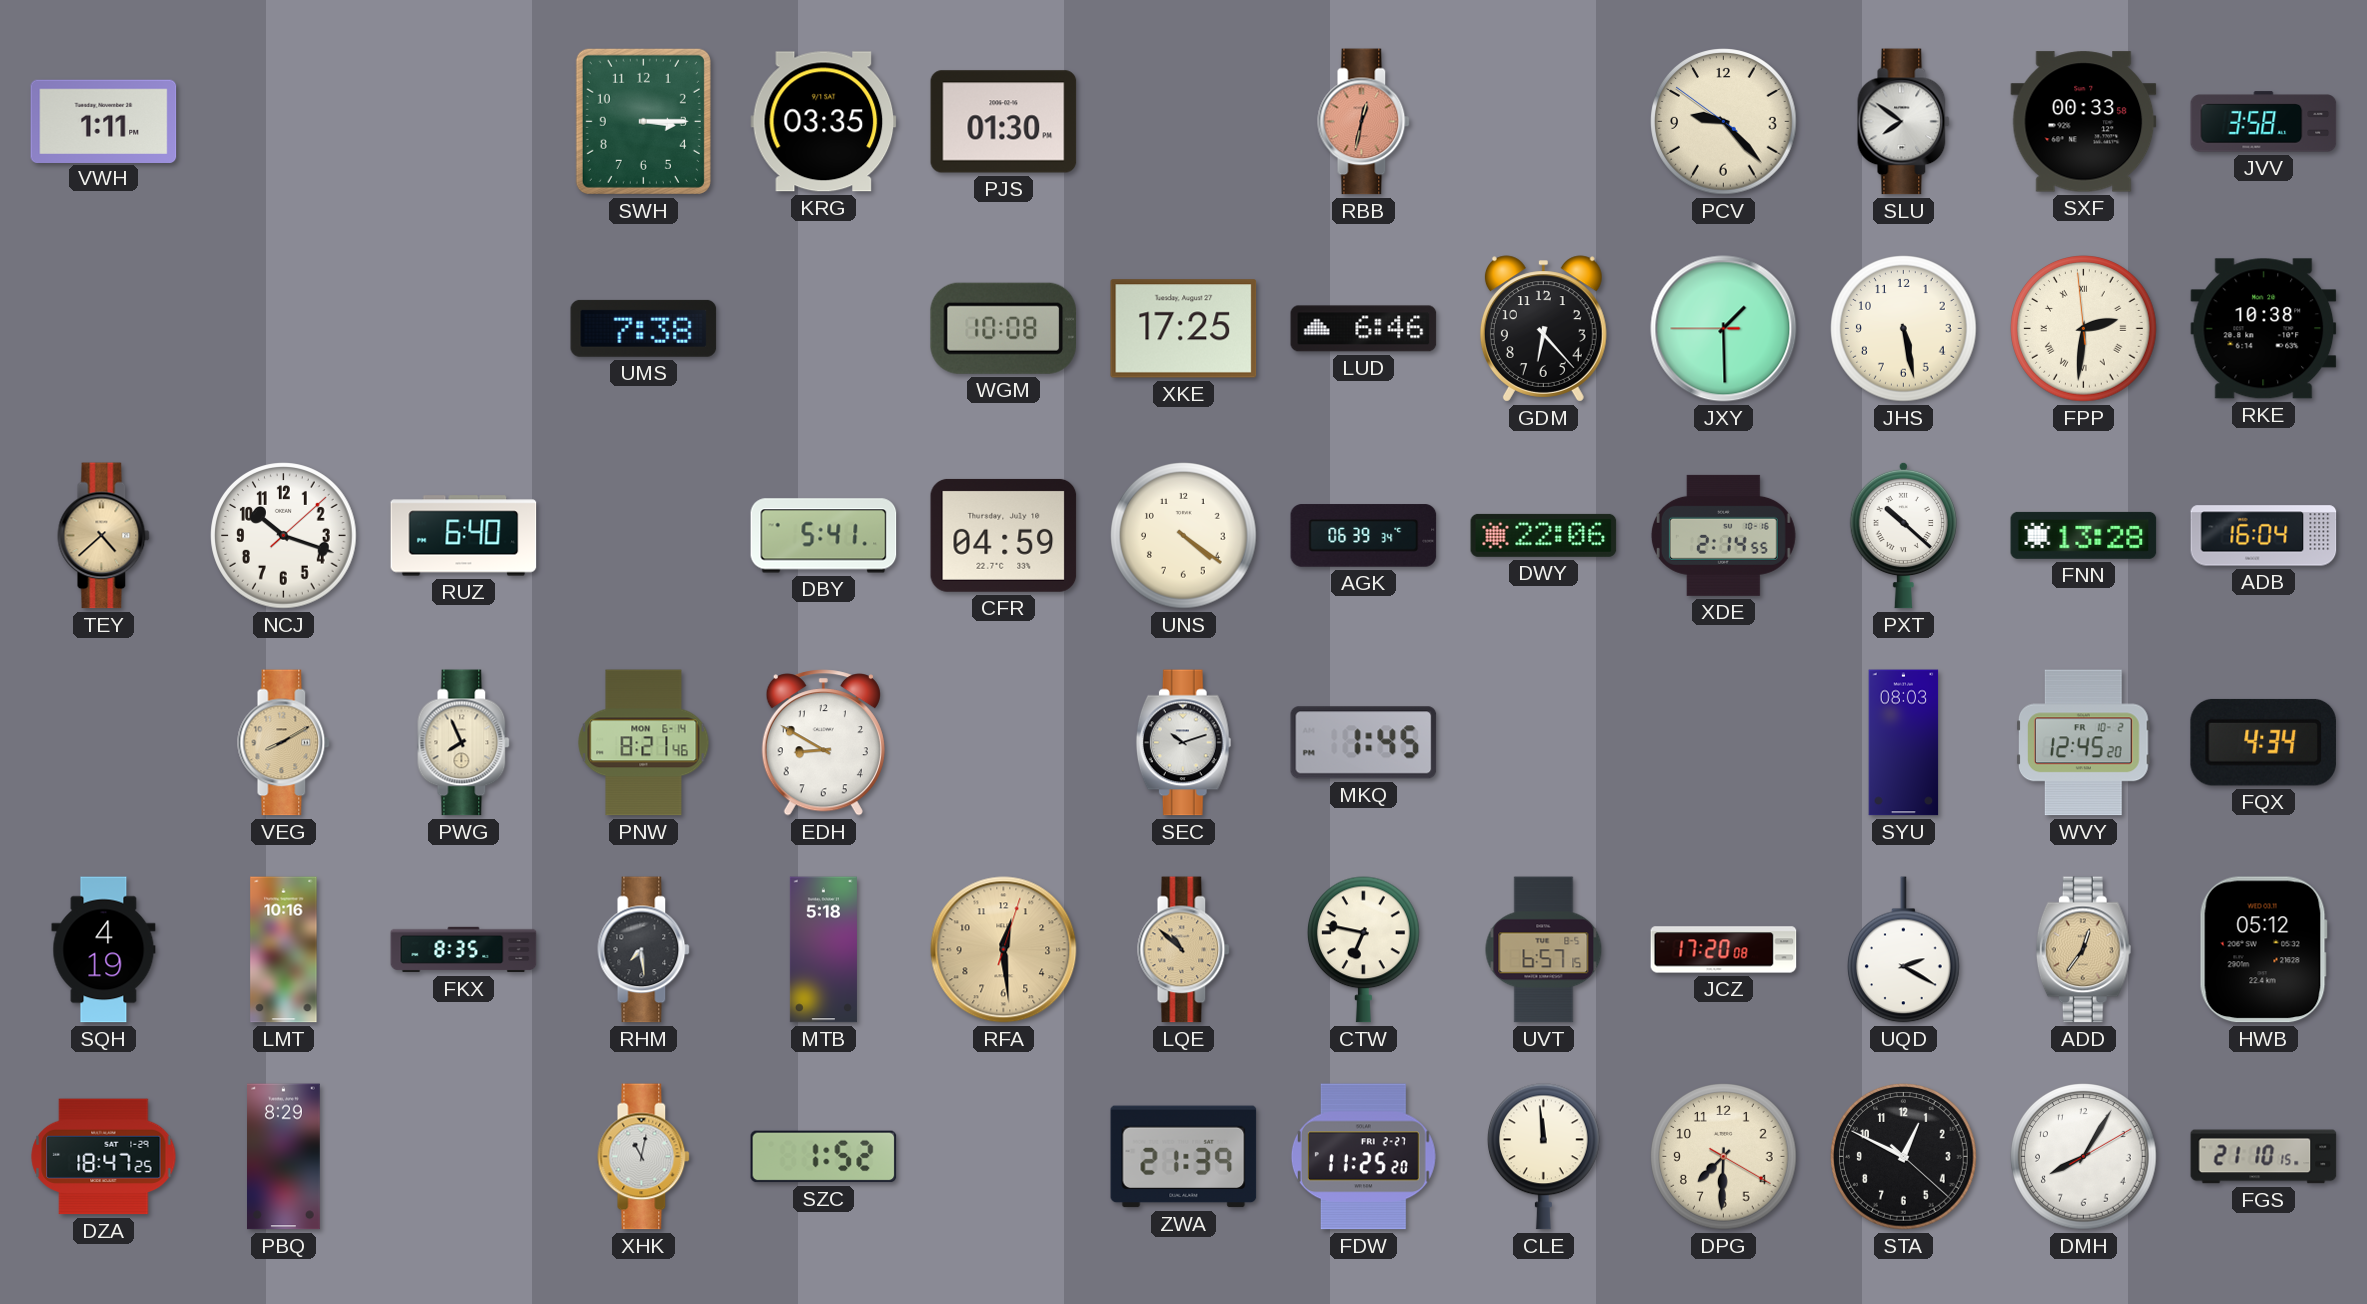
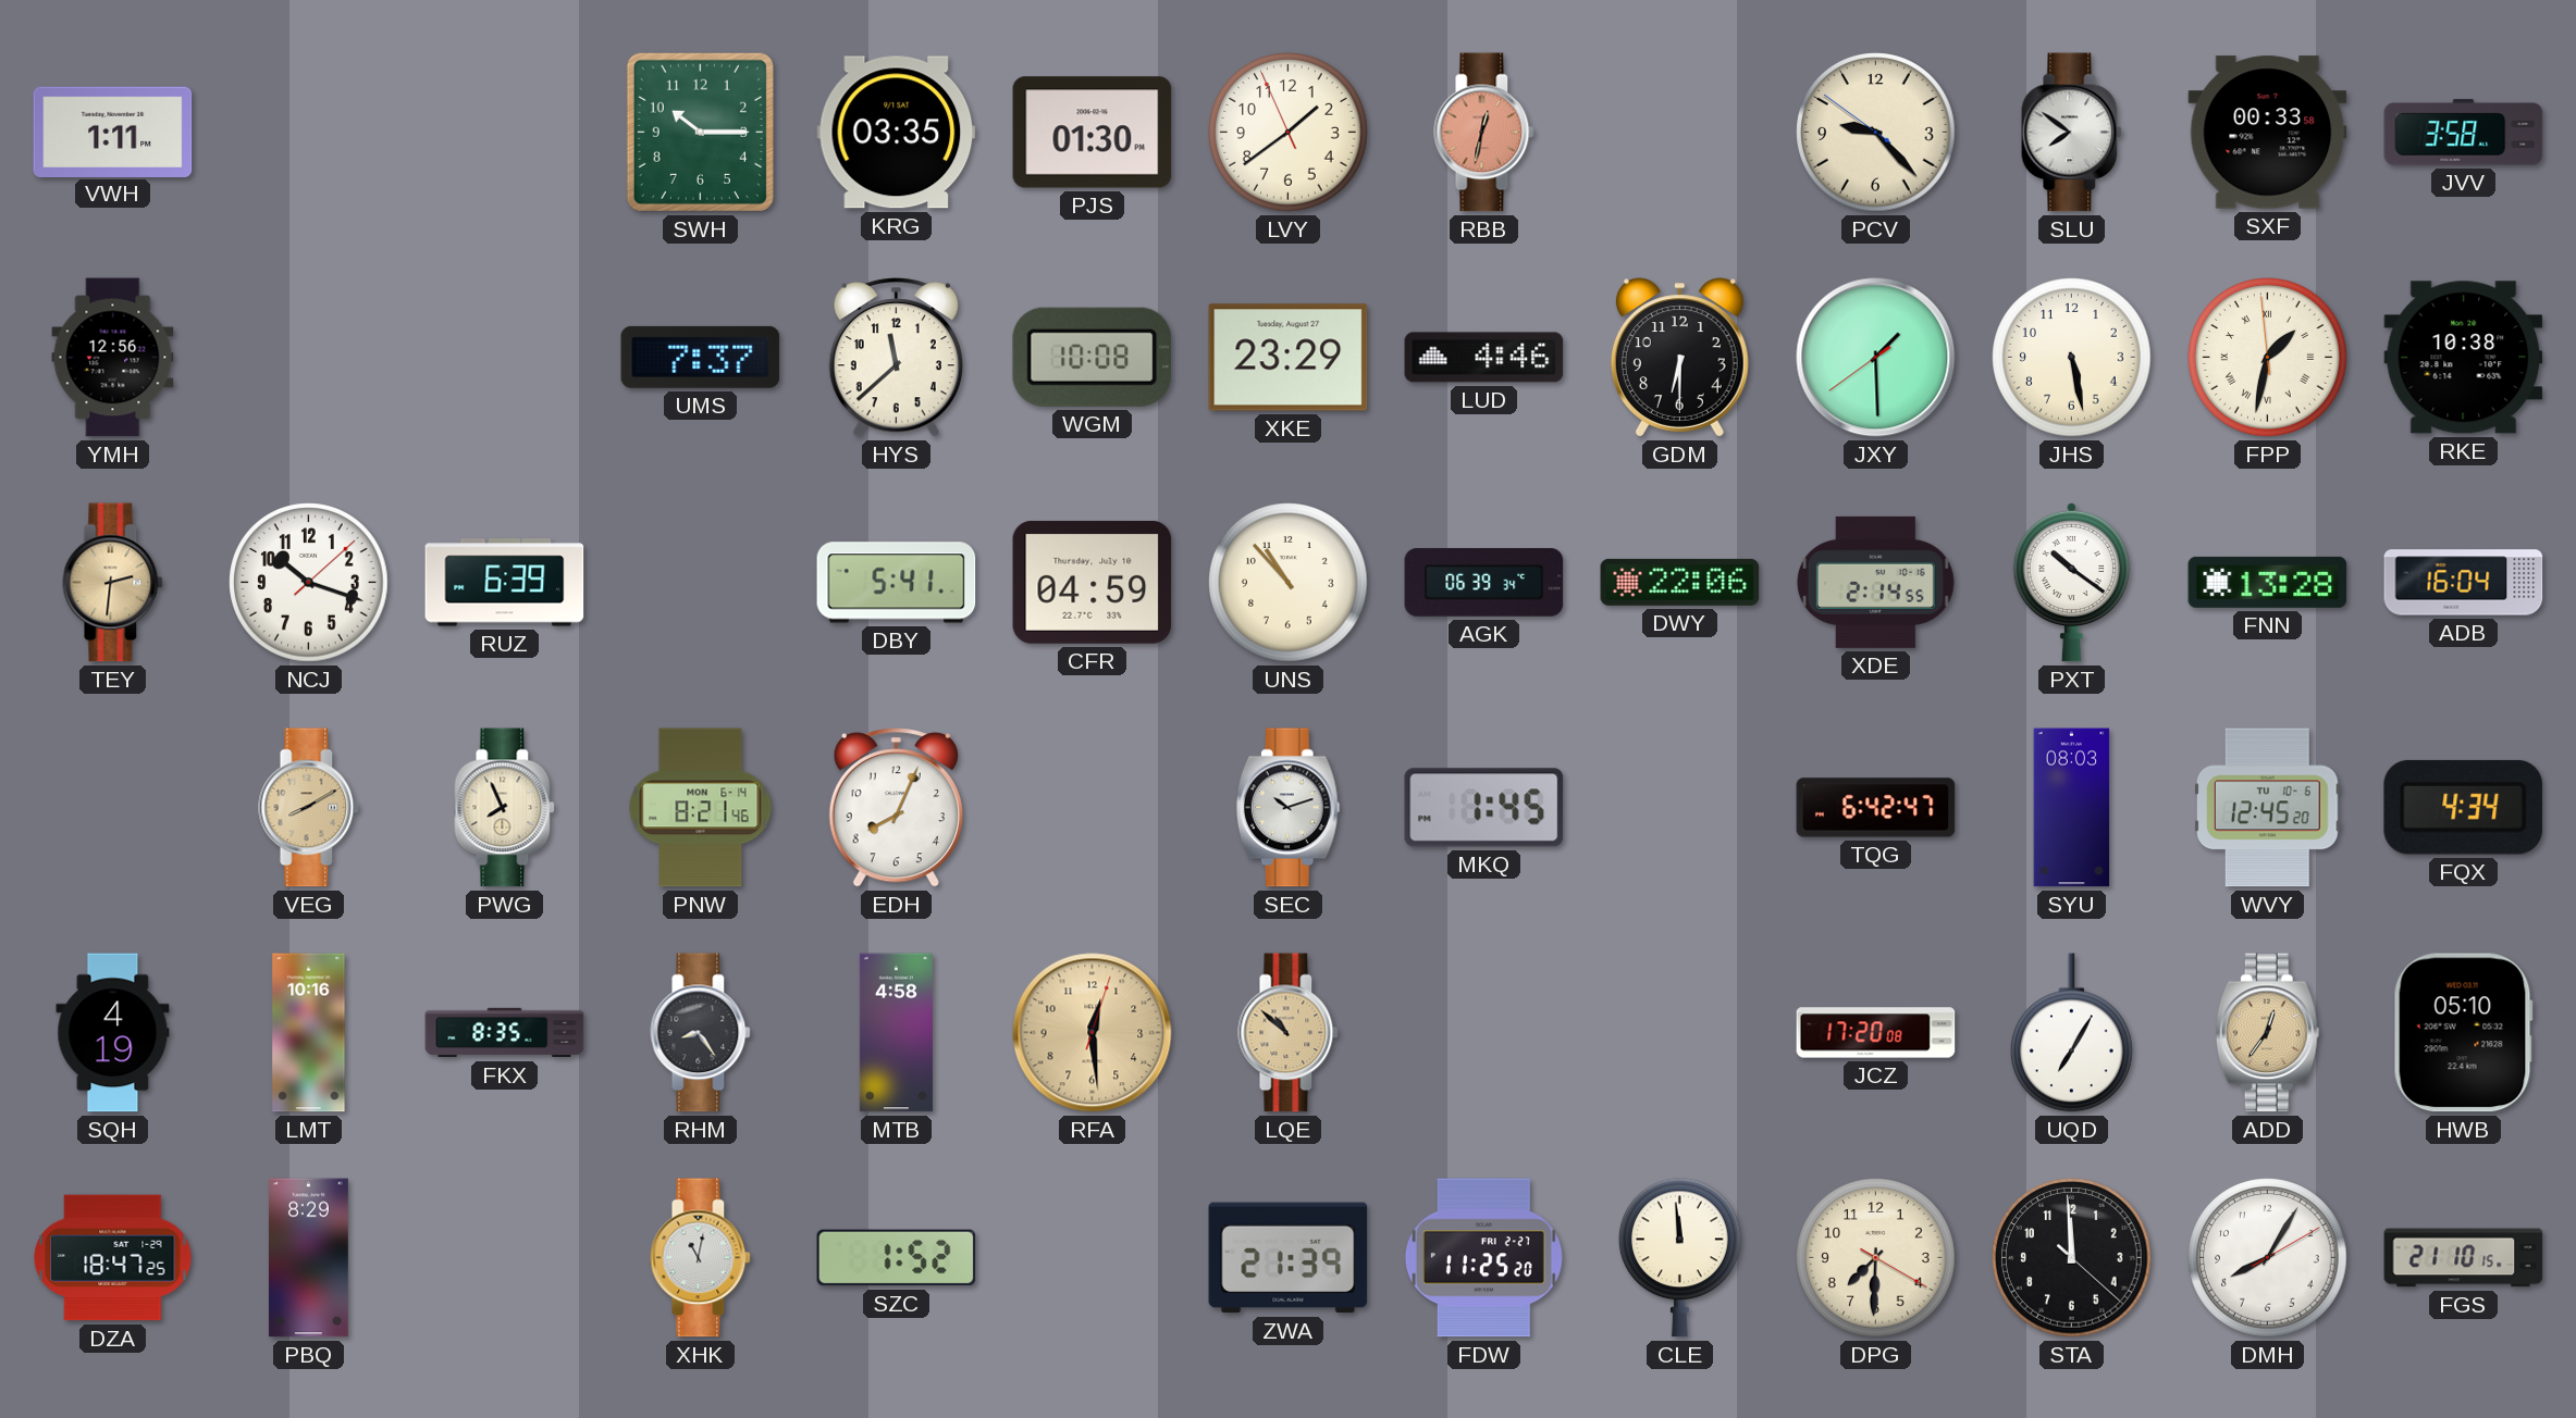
SWH: 3:15 -> 10:15 (700, 132)
LVY: none -> 1:38 (1289, 133)
YMH: none -> 12:56 (113, 358)
UMS: 7:38 -> 7:37 (701, 357)
HYS: none -> 11:38 (896, 358)
XKE: 17:25 -> 23:29 (1289, 358)
LUD: 6:46 -> 4:46 (1484, 358)
GDM: 6:23 -> 6:30 (1679, 358)
JXY: 1:29:45 -> 1:29:39 (1876, 358)
FPP: 2:30 -> 1:31 (2268, 358)
TEY: 4:38 -> 2:31 (113, 583)
RUZ: 6:40 -> 6:39 (505, 583)
UNS: 4:21 -> 10:53 (1289, 583)
PXT: 10:22 -> 10:21 (2071, 582)
EDH: 8:50 -> 8:04 (896, 808)
TQG: none -> 6:42 (1876, 808)
WVY date: FR 10-2 -> TU 10-6 (2268, 808)
RHM: 7:29 -> 8:24 (701, 1033)
MTB: 5:18 -> 4:58 (896, 1033)
CTW: 6:47 -> none (1364, 950)
UVT: 6:57 -> none (1544, 950)
UQD: 2:20 -> 7:05 (2072, 1033)
HWB: 05:12 -> 05:10 (2463, 1033)
STA: 12:49 -> 11:59 (2072, 1258)
